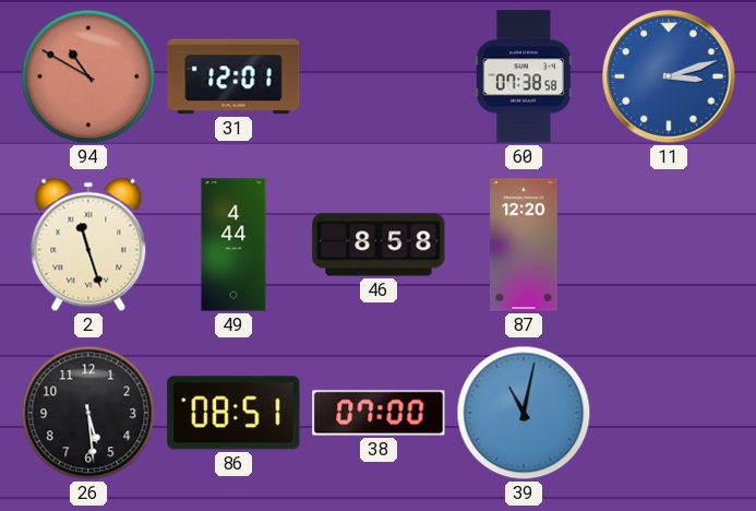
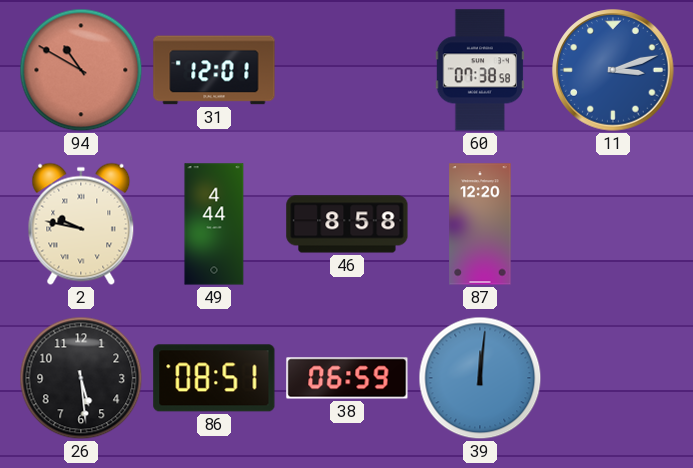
2: 11:27 -> 9:47 (81, 224)
38: 07:00 -> 06:59 (347, 378)
39: 11:02 -> 12:01 (480, 378)
